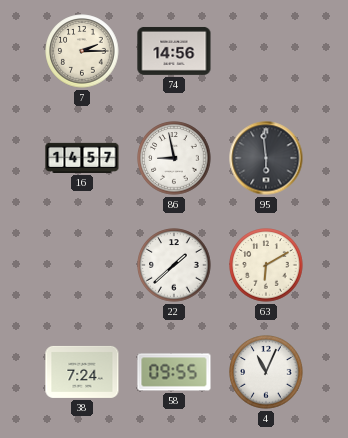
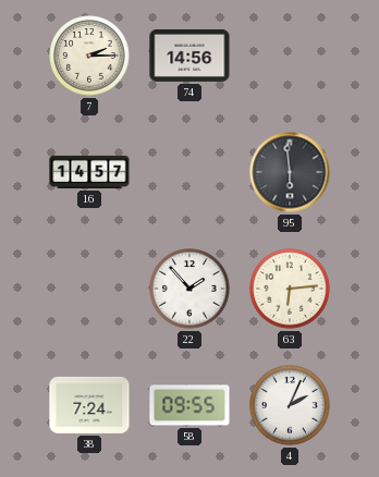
86: 8:58 -> none (174, 158)
22: 1:38 -> 1:53 (189, 289)
63: 6:10 -> 6:14 (290, 289)
4: 11:04 -> 2:04 (290, 405)
